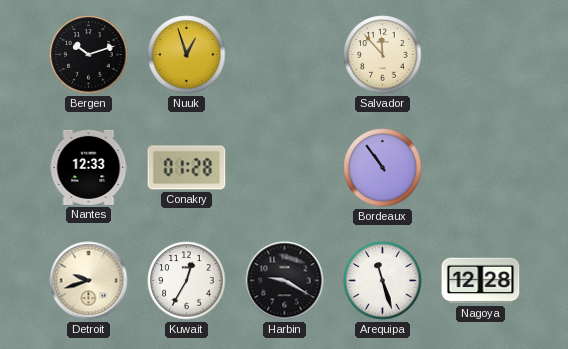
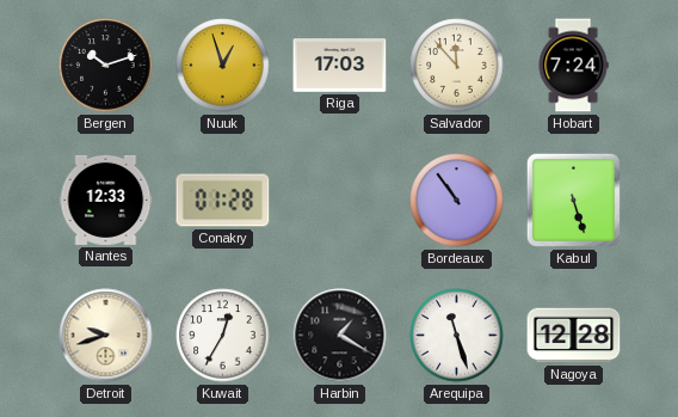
Riga: none -> 17:03 (340, 66)
Hobart: none -> 7:24 (573, 66)
Kabul: none -> 5:27 (573, 200)
Harbin: 9:20 -> 1:20 (340, 336)
